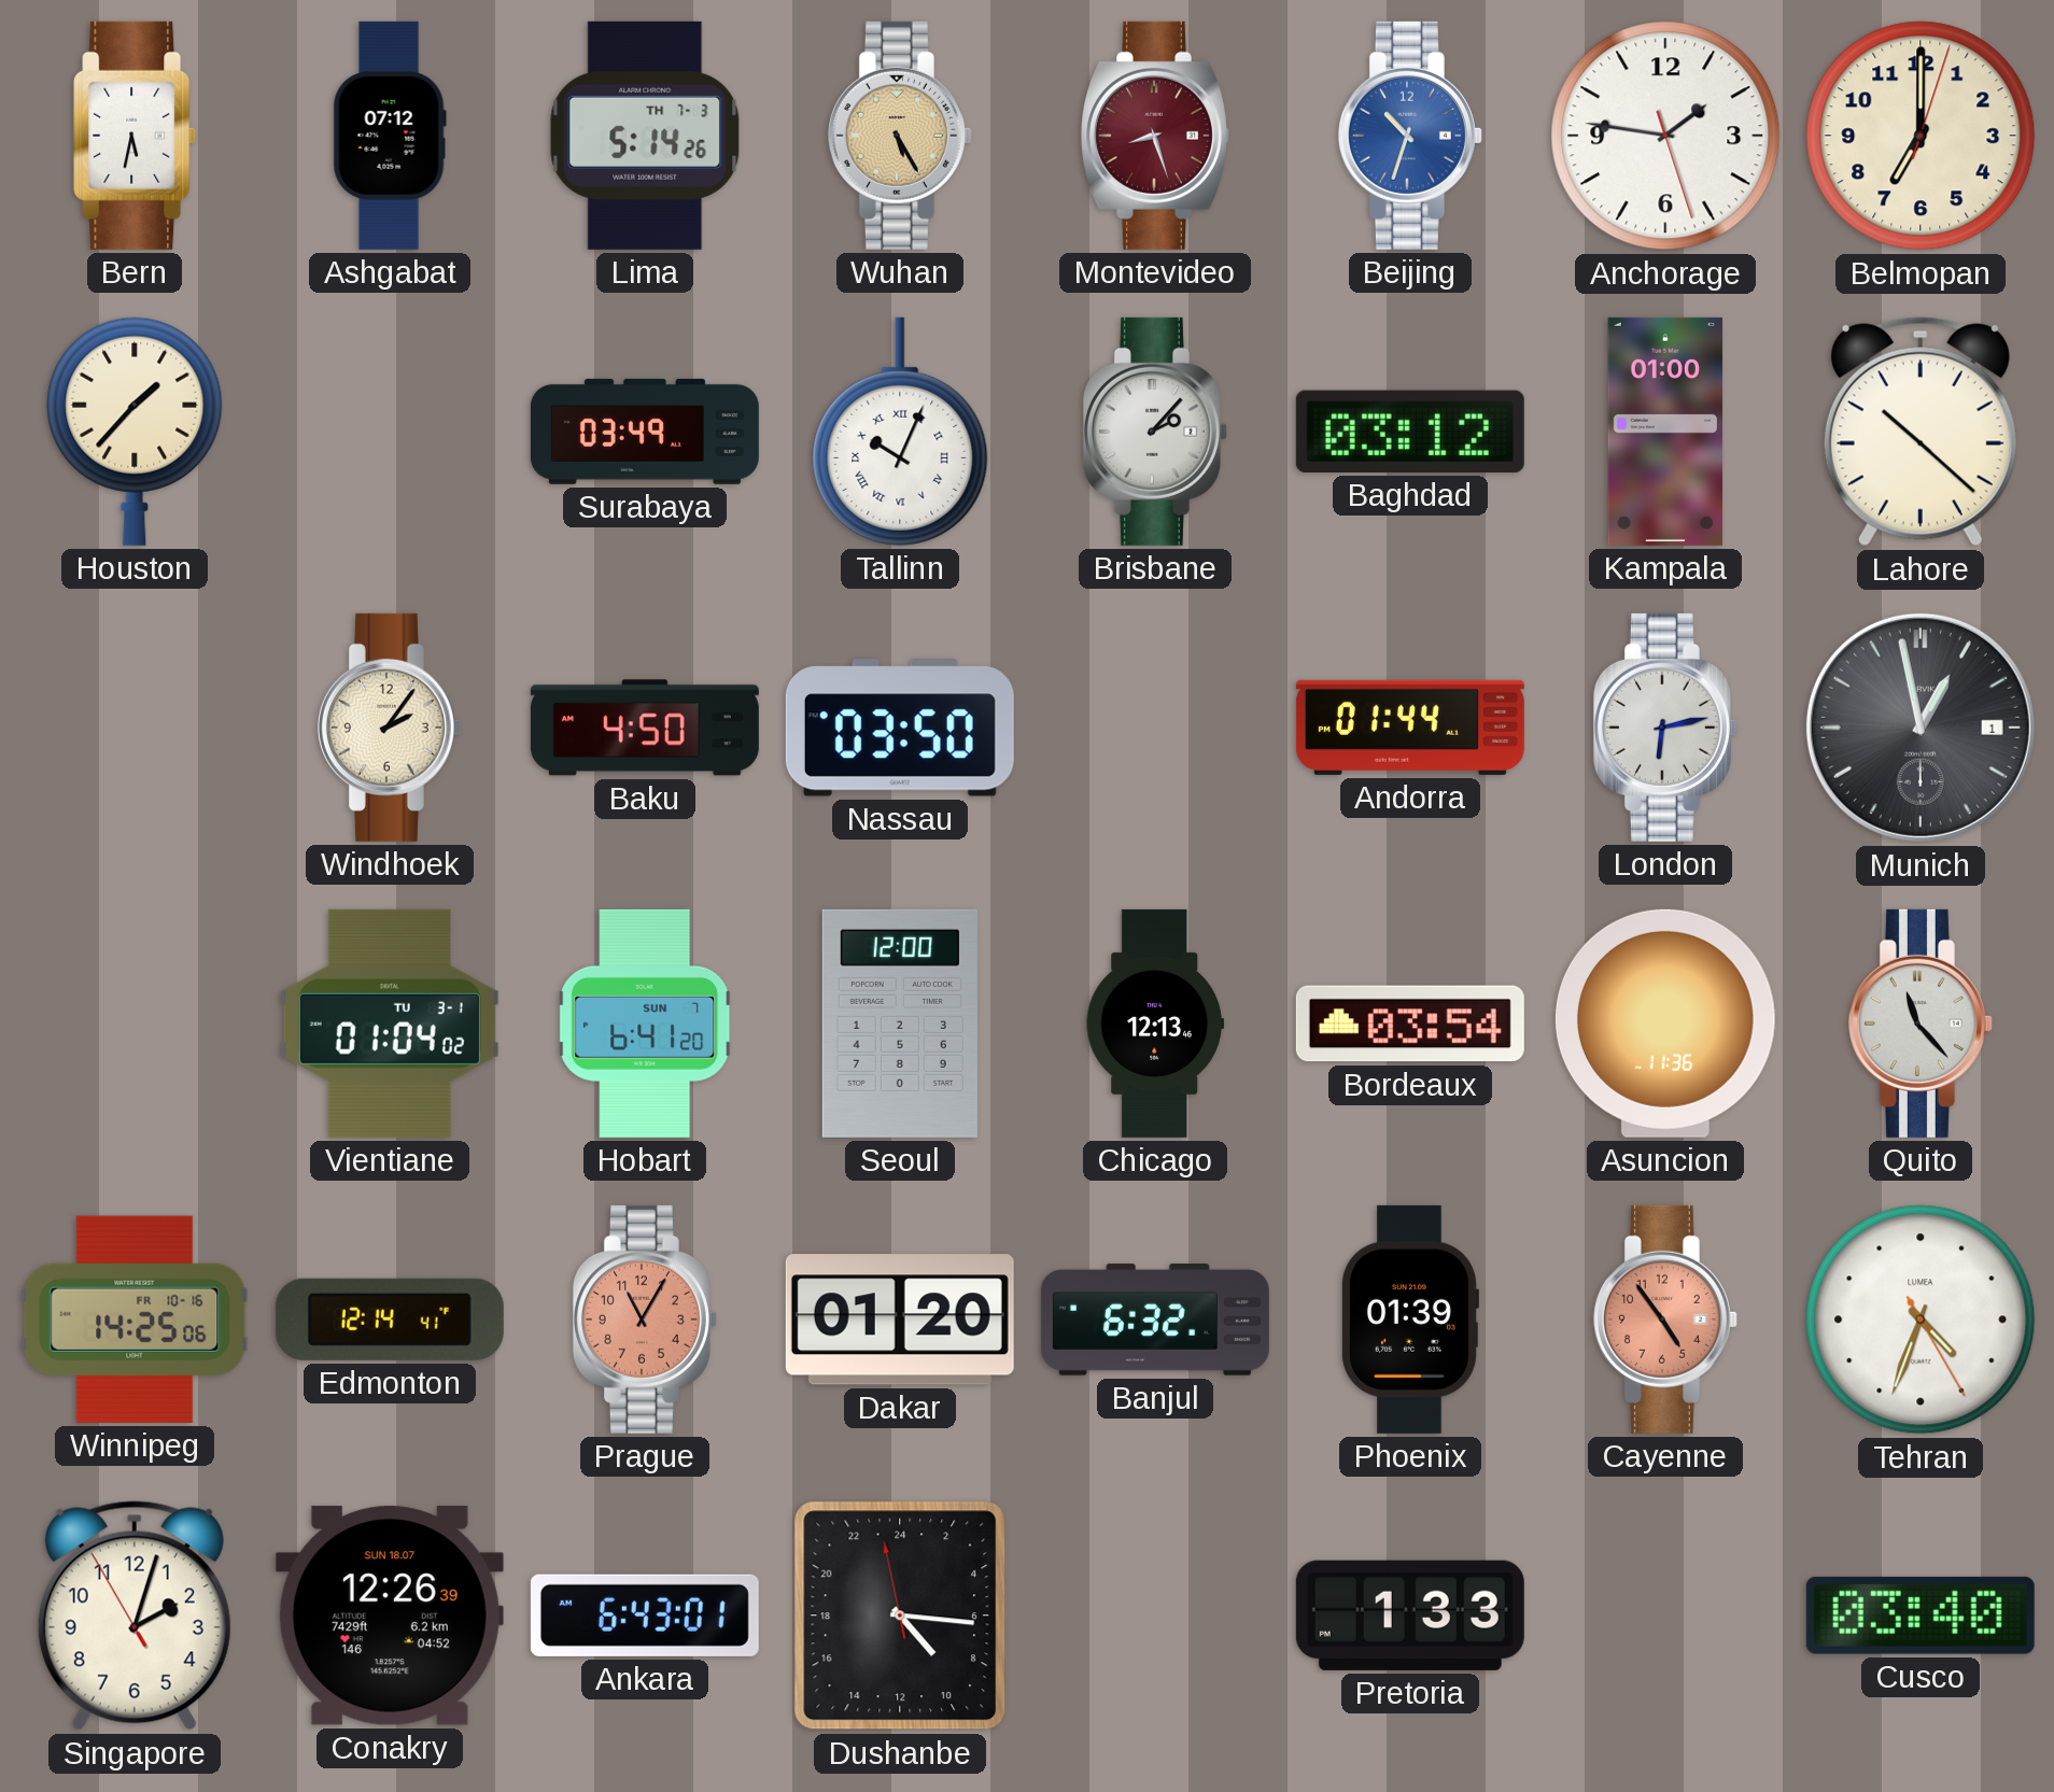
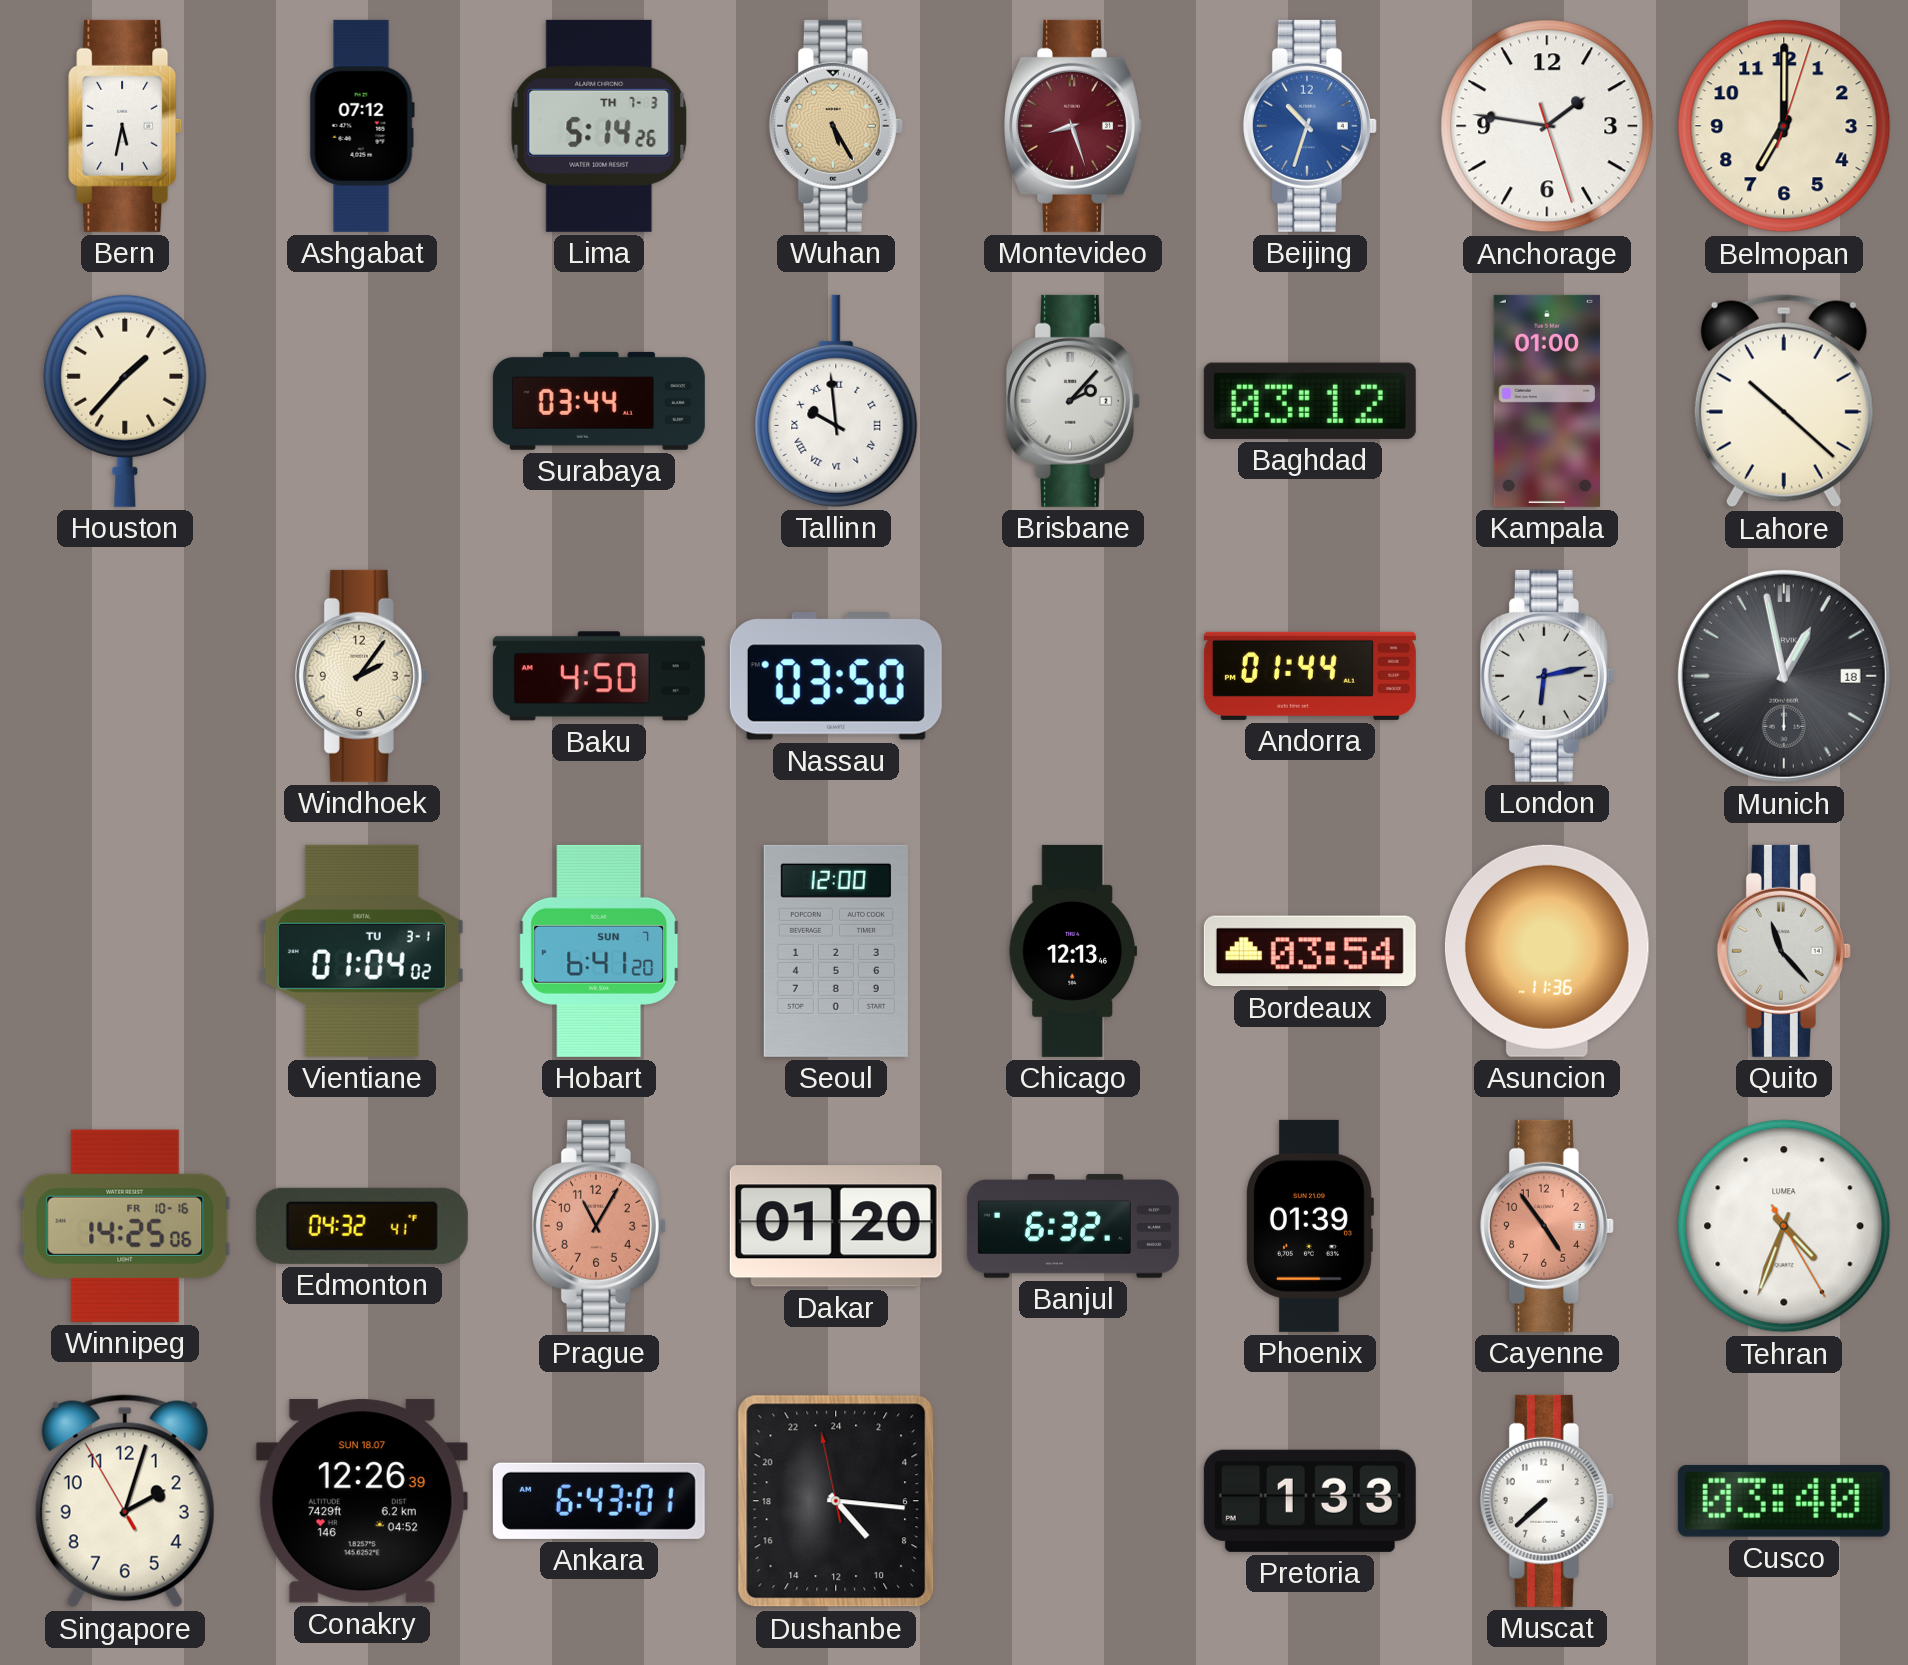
Surabaya: 03:49 -> 03:44 (599, 401)
Tallinn: 10:04 -> 9:59 (836, 401)
Munich date: 1 -> 18 (1784, 676)
Edmonton: 12:14 -> 04:32 (362, 1226)
Muscat: none -> 7:38 (1547, 1501)
